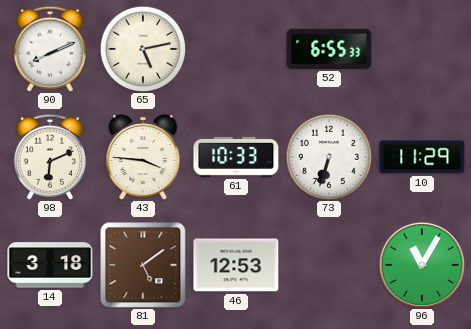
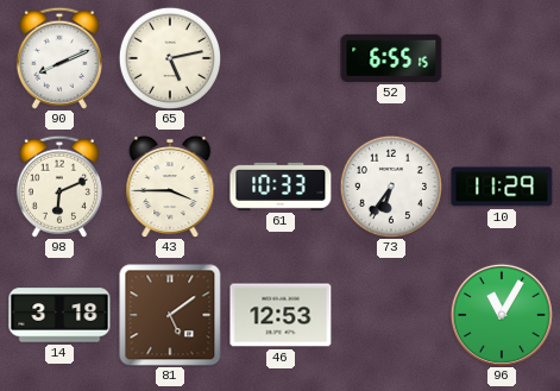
52: 6:55:33 -> 6:55:15 (391, 58)
43: 3:46 -> 3:45 (170, 187)
73: 6:33 -> 6:36 (390, 185)
